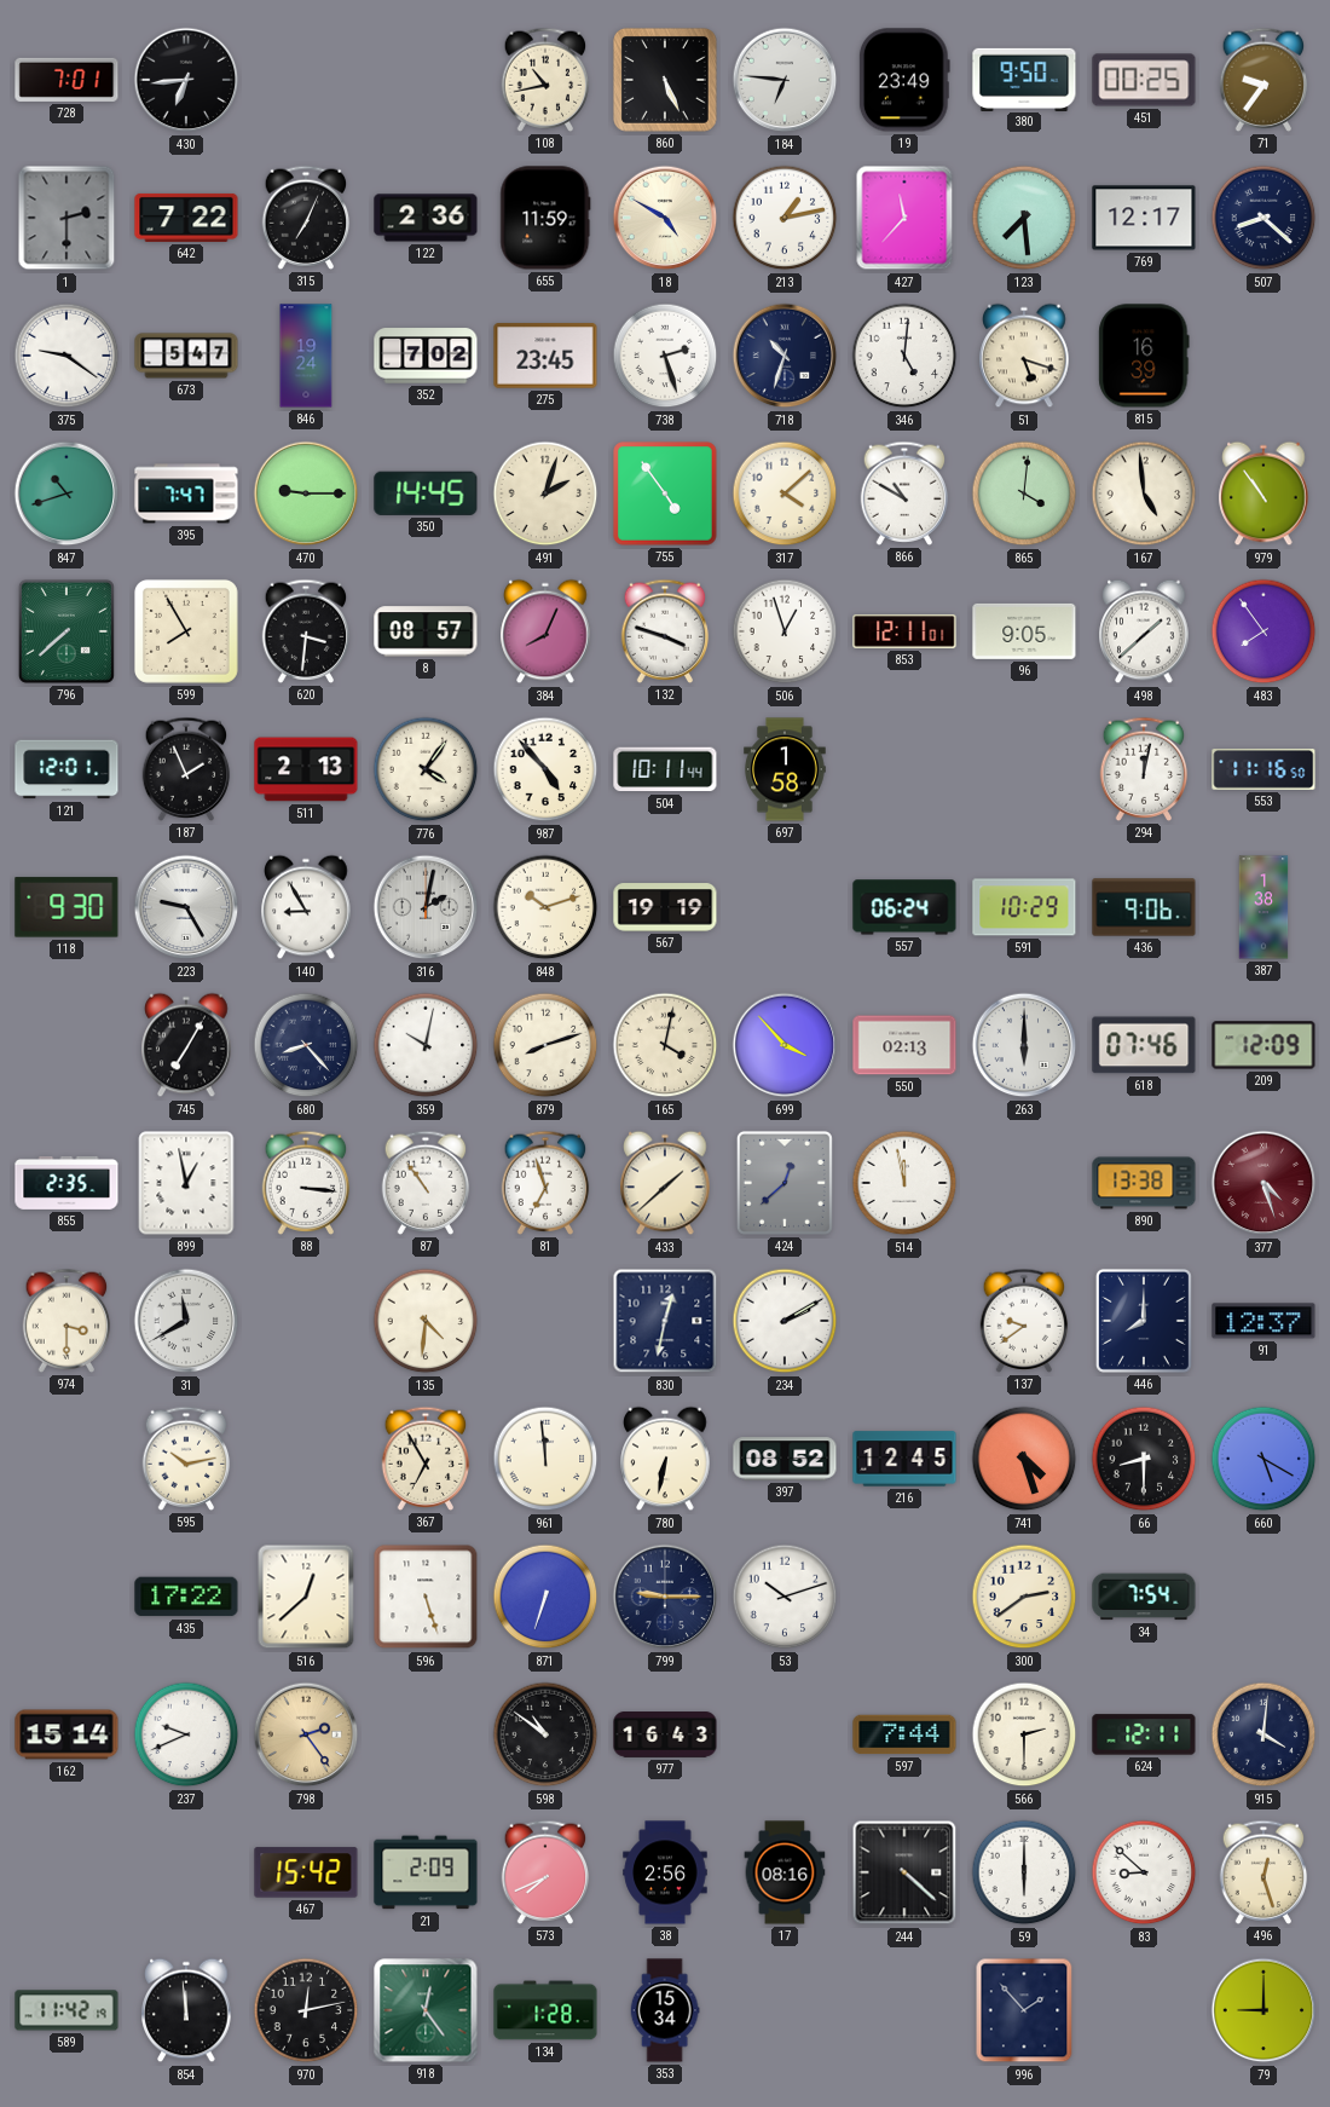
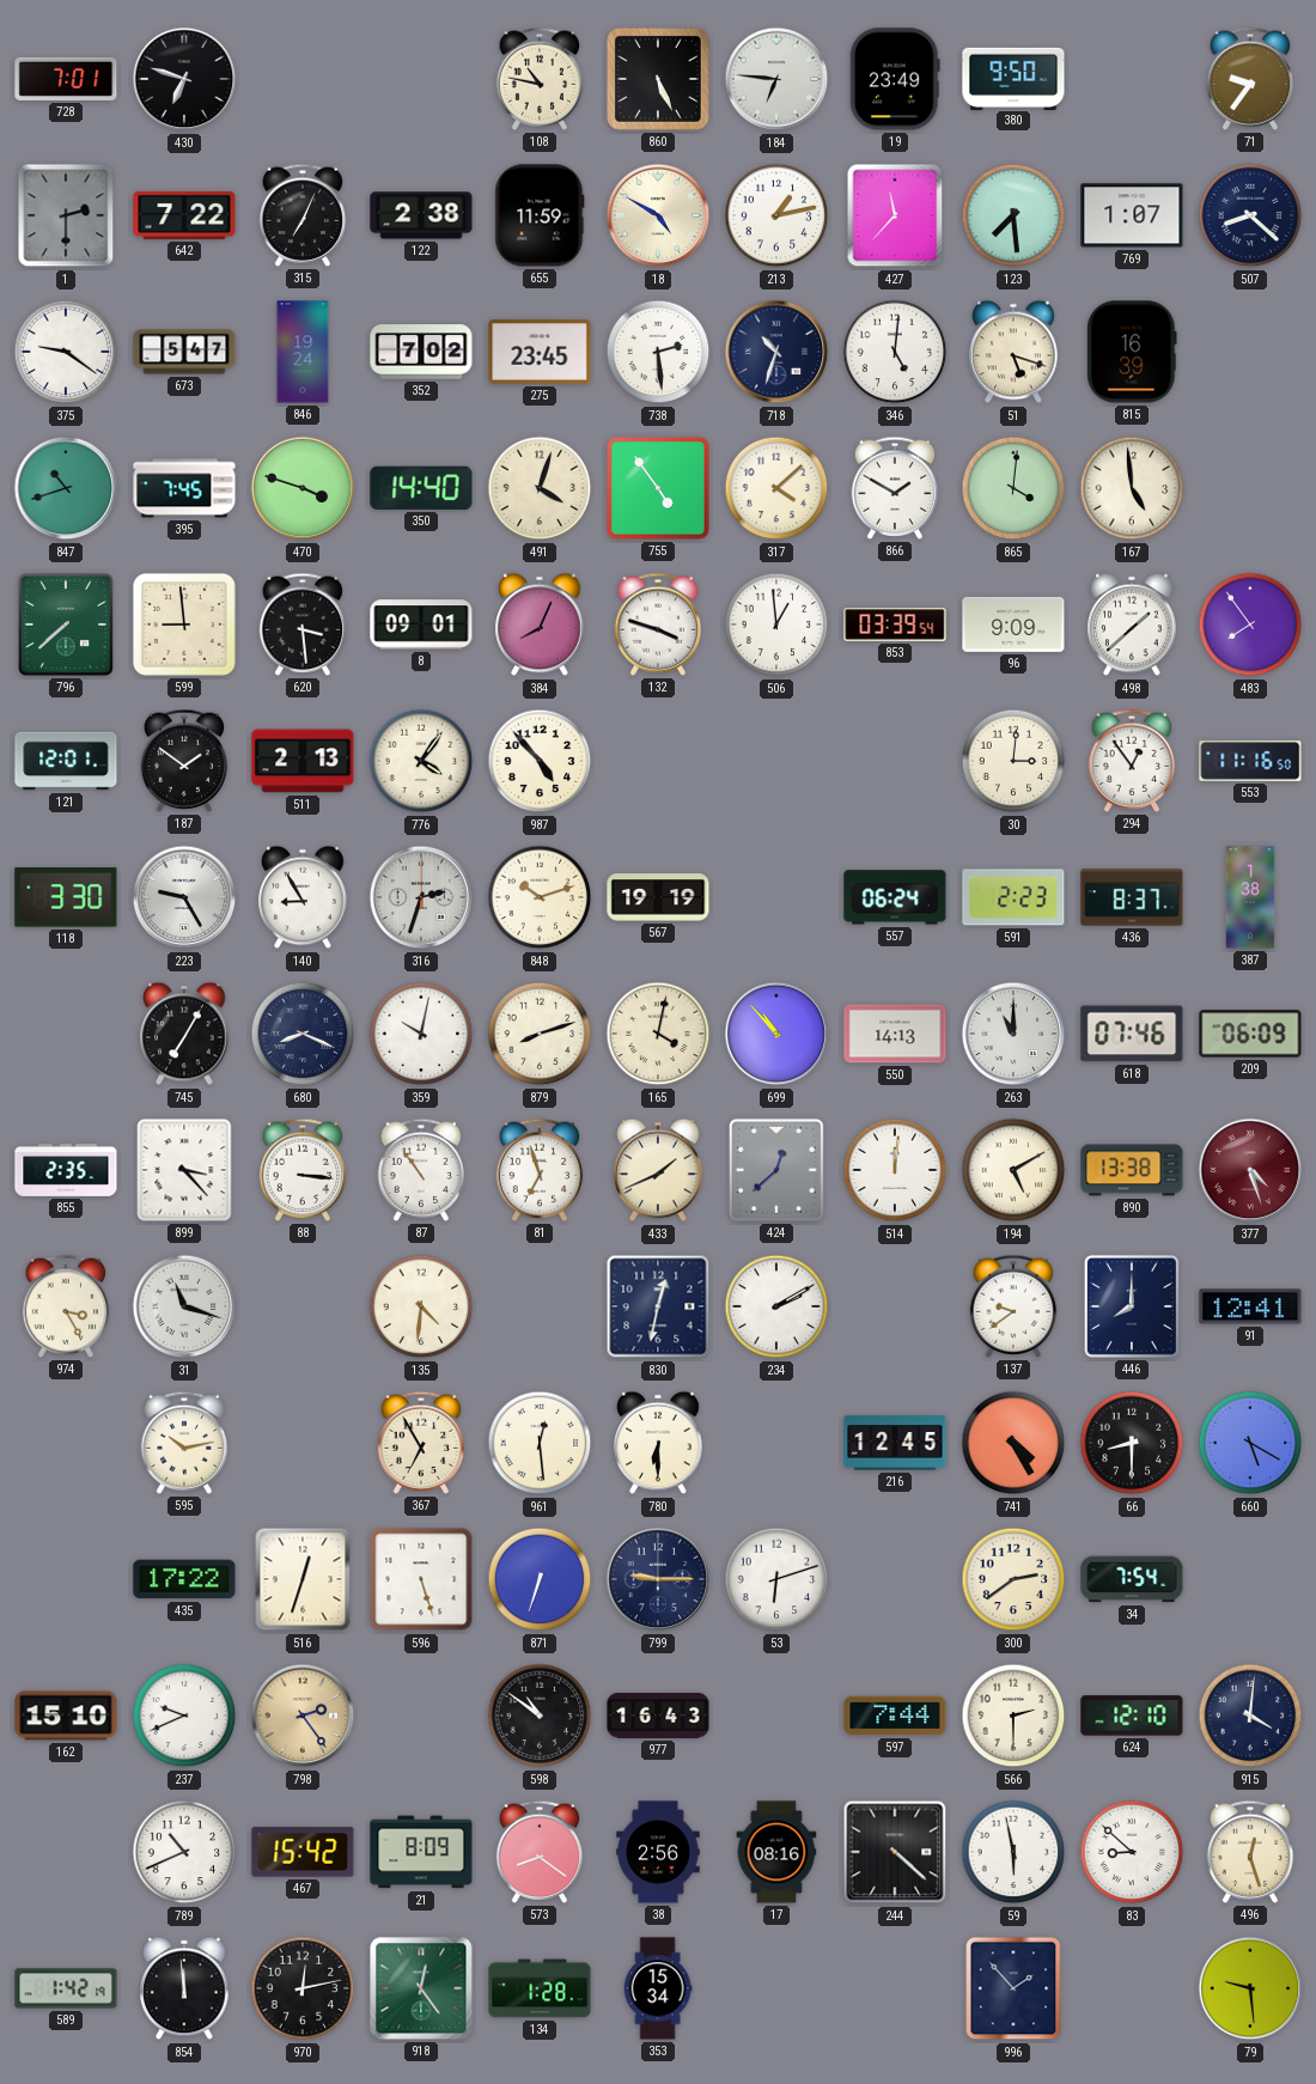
430: 6:44 -> 6:48 (184, 79)
108: 10:43 -> 10:47 (540, 79)
451: 00:25 -> none (1144, 80)
122: 2:36 -> 2:38 (421, 215)
769: 12:17 -> 1:07 (1132, 215)
738: 2:27 -> 2:29 (658, 352)
395: 7:47 -> 7:45 (184, 488)
470: 9:15 -> 3:48 (303, 488)
350: 14:45 -> 14:40 (421, 488)
491: 2:03 -> 4:03 (540, 488)
866: 10:50 -> 1:50 (895, 488)
979: 10:54 -> none (1263, 493)
599: 7:55 -> 8:59 (184, 624)
620: 3:31 -> 3:29 (303, 624)
8: 08:57 -> 09:01 (421, 624)
506: 12:57 -> 12:59 (776, 624)
853: 12:11 -> 03:39 (895, 624)
96: 9:05 -> 9:09 (1013, 624)
187: 1:56 -> 1:51 (184, 761)
504: 10:11 -> none (665, 769)
697: 1:58 -> none (785, 769)
30: none -> 3:01 (1013, 761)
294: 12:02 -> 12:54 (1132, 761)
118: 9:30 -> 3:30 (66, 897)
316: 2:02 -> 2:33 (421, 897)
591: 10:29 -> 2:23 (1013, 897)
436: 9:06 -> 8:37 (1132, 897)
680: 8:23 -> 8:19 (303, 1034)
699: 3:53 -> 10:53 (776, 1034)
550: 02:13 -> 14:13 (895, 1034)
263: 6:00 -> 11:00 (1013, 1034)
209: 12:09 -> 06:09 (1250, 1034)
899: 12:58 -> 3:23 (184, 1170)
433: 1:38 -> 1:41 (658, 1170)
514: 11:58 -> 12:01 (895, 1170)
194: none -> 5:10 (1013, 1170)
974: 3:30 -> 3:25 (66, 1306)
31: 11:40 -> 11:18 (184, 1306)
91: 12:37 -> 12:41 (1250, 1306)
961: 11:59 -> 12:29 (540, 1443)
780: 6:32 -> 6:30 (658, 1443)
397: 08:52 -> none (785, 1459)
741: 4:27 -> 4:25 (1013, 1443)
516: 12:38 -> 12:33 (303, 1579)
53: 10:12 -> 6:12 (776, 1579)
162: 15:14 -> 15:10 (66, 1716)
624: 12:11 -> 12:10 (1132, 1716)
789: none -> 10:41 (184, 1852)
21: 2:09 -> 8:09 (421, 1852)
573: 7:41 -> 8:21 (540, 1852)
59: 6:00 -> 5:58 (1013, 1852)
589: 11:42 -> 1:42 (66, 1988)
79: 9:00 -> 9:29 (1250, 1988)
